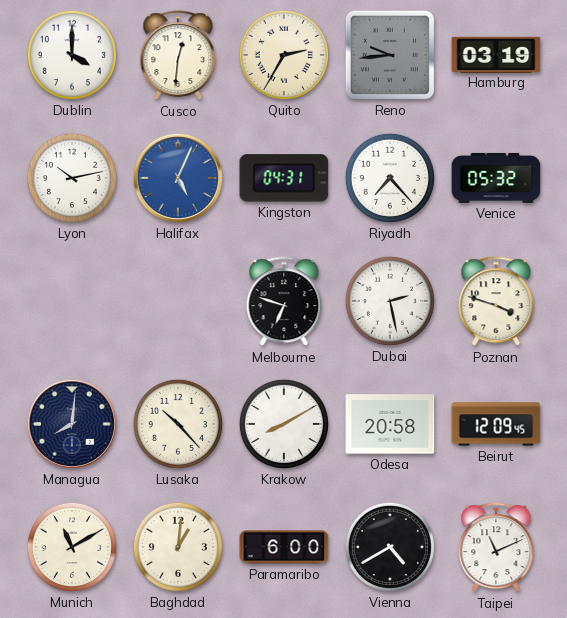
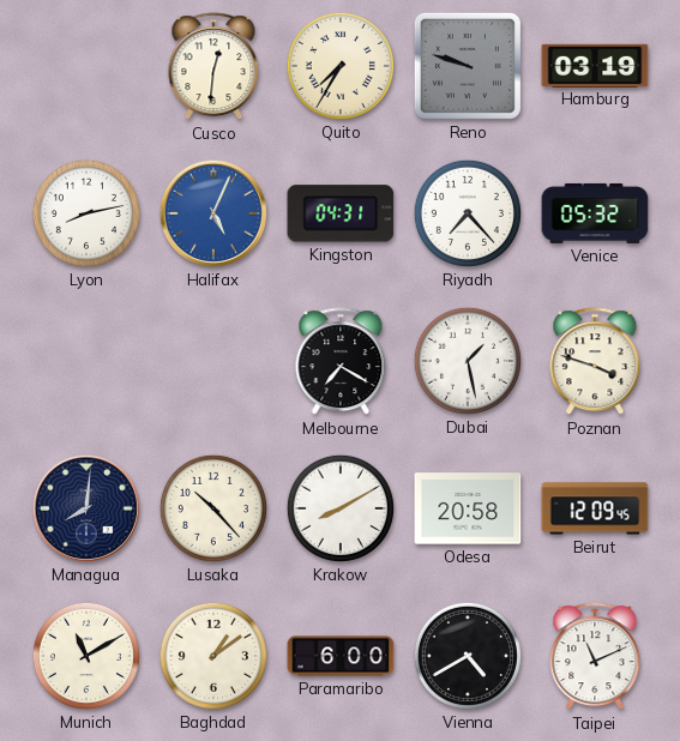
Dublin: 4:00 -> none (72, 55)
Quito: 2:35 -> 7:35 (341, 66)
Reno: 9:44 -> 9:48 (468, 66)
Lyon: 10:13 -> 8:13 (86, 213)
Melbourne: 6:48 -> 7:20 (341, 362)
Dubai: 2:28 -> 1:28 (468, 361)
Baghdad: 1:01 -> 1:09 (213, 656)
